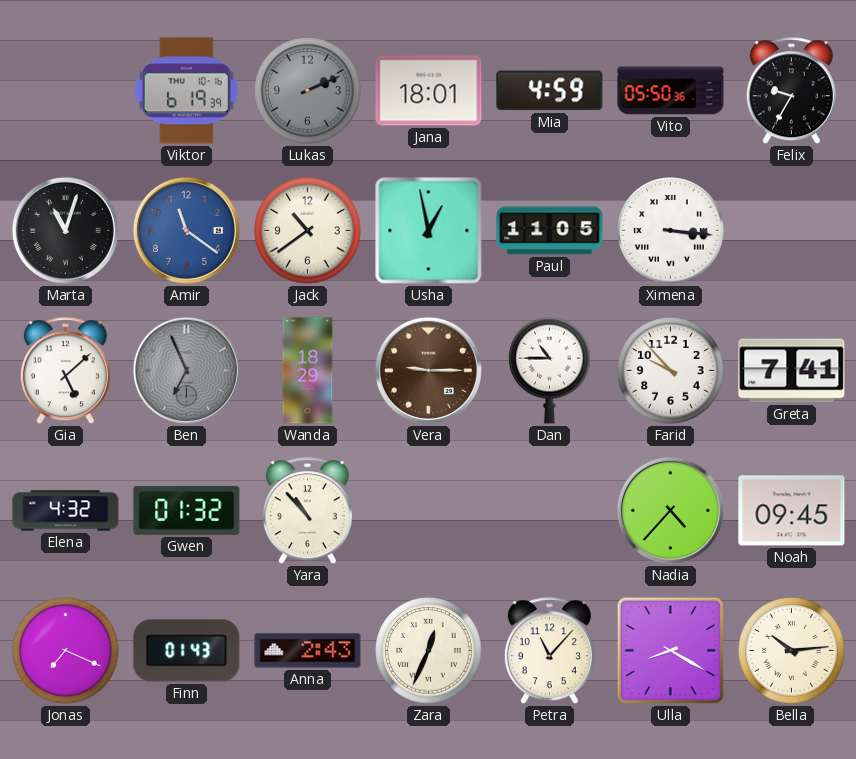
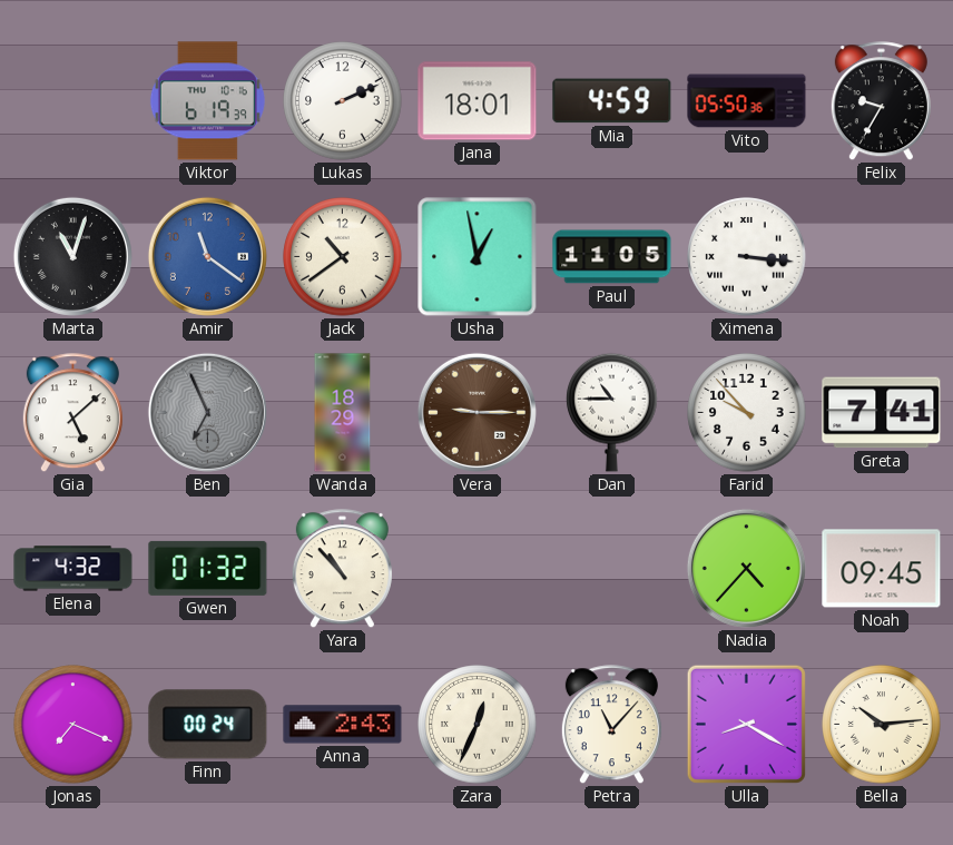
Lukas dial: grey -> white (343, 101)
Finn: 01:43 -> 00:24 (208, 725)
